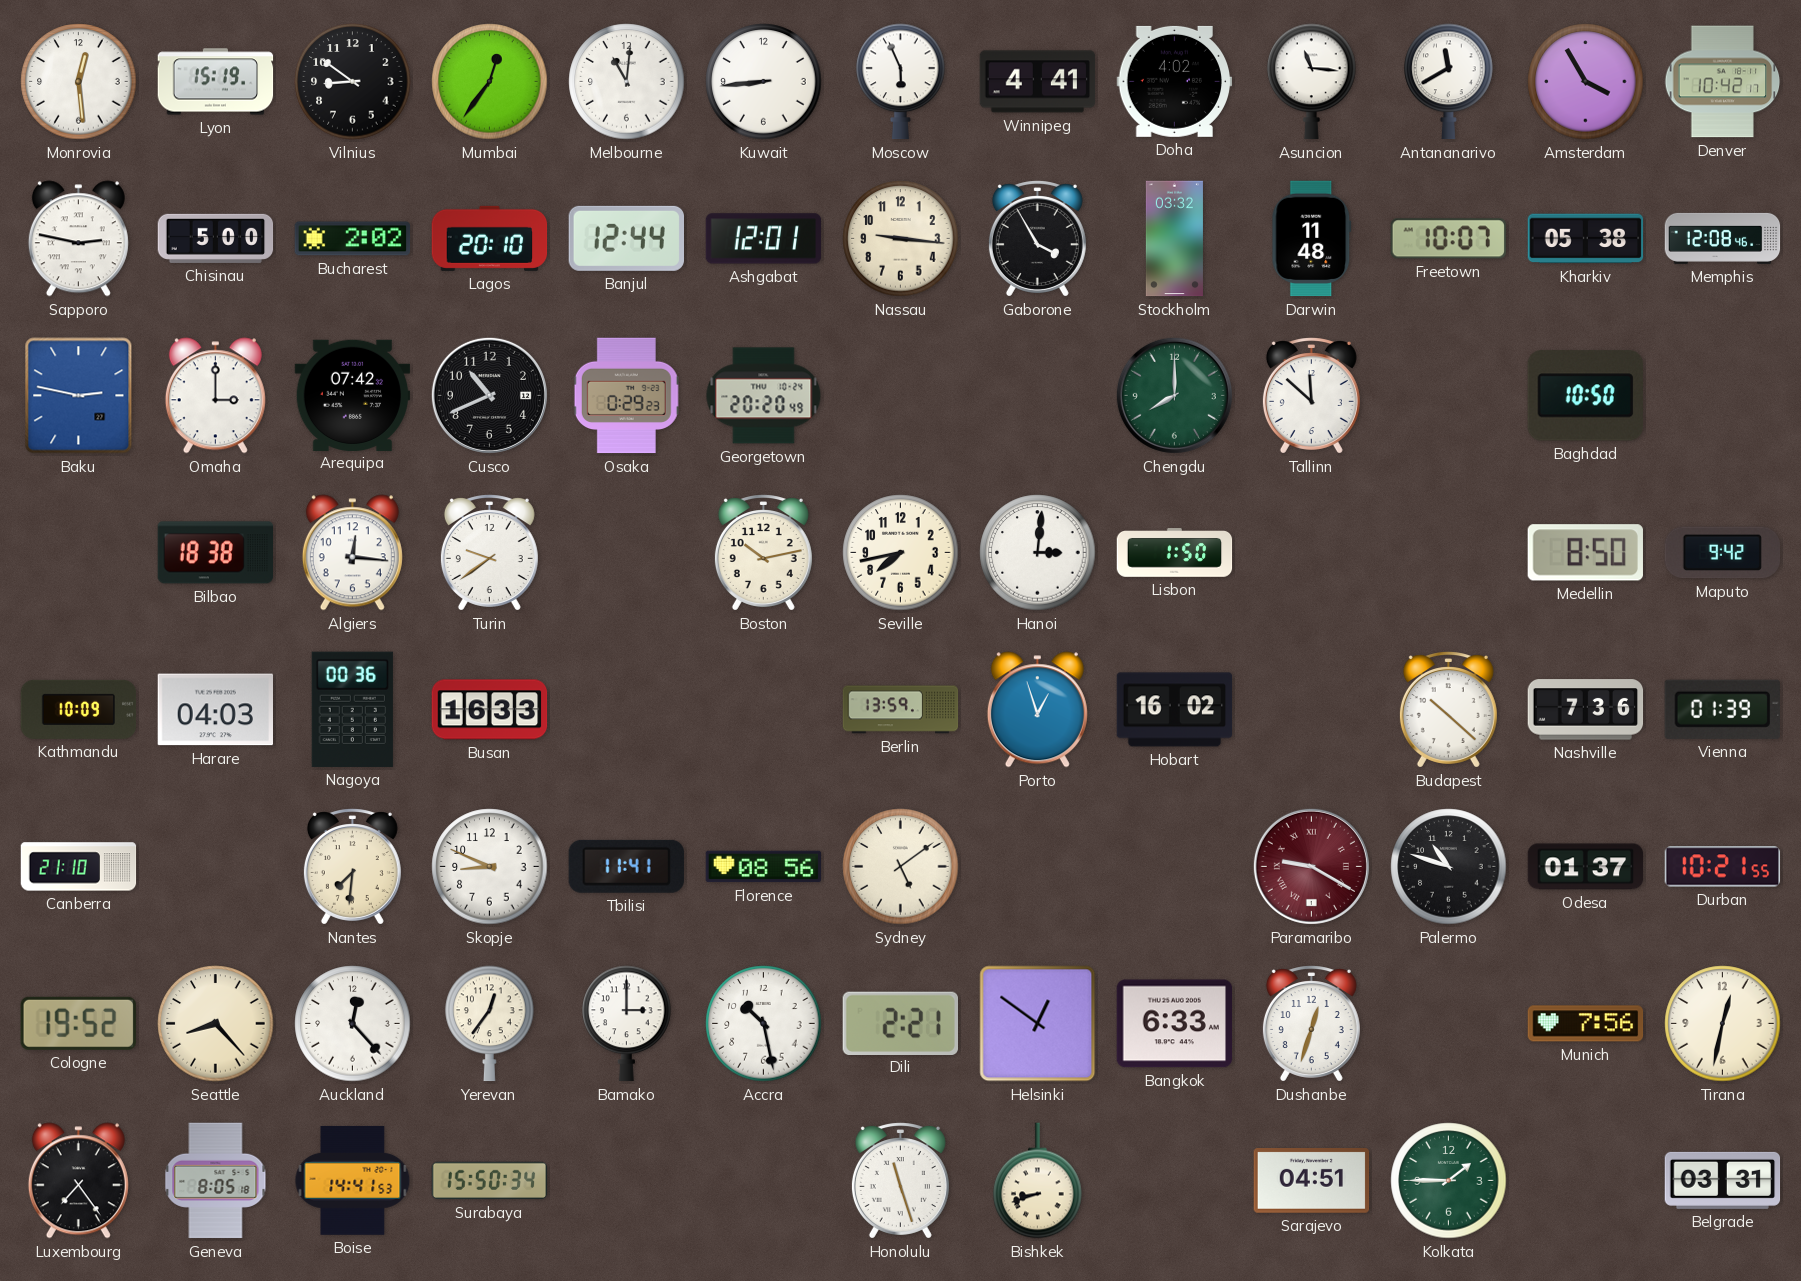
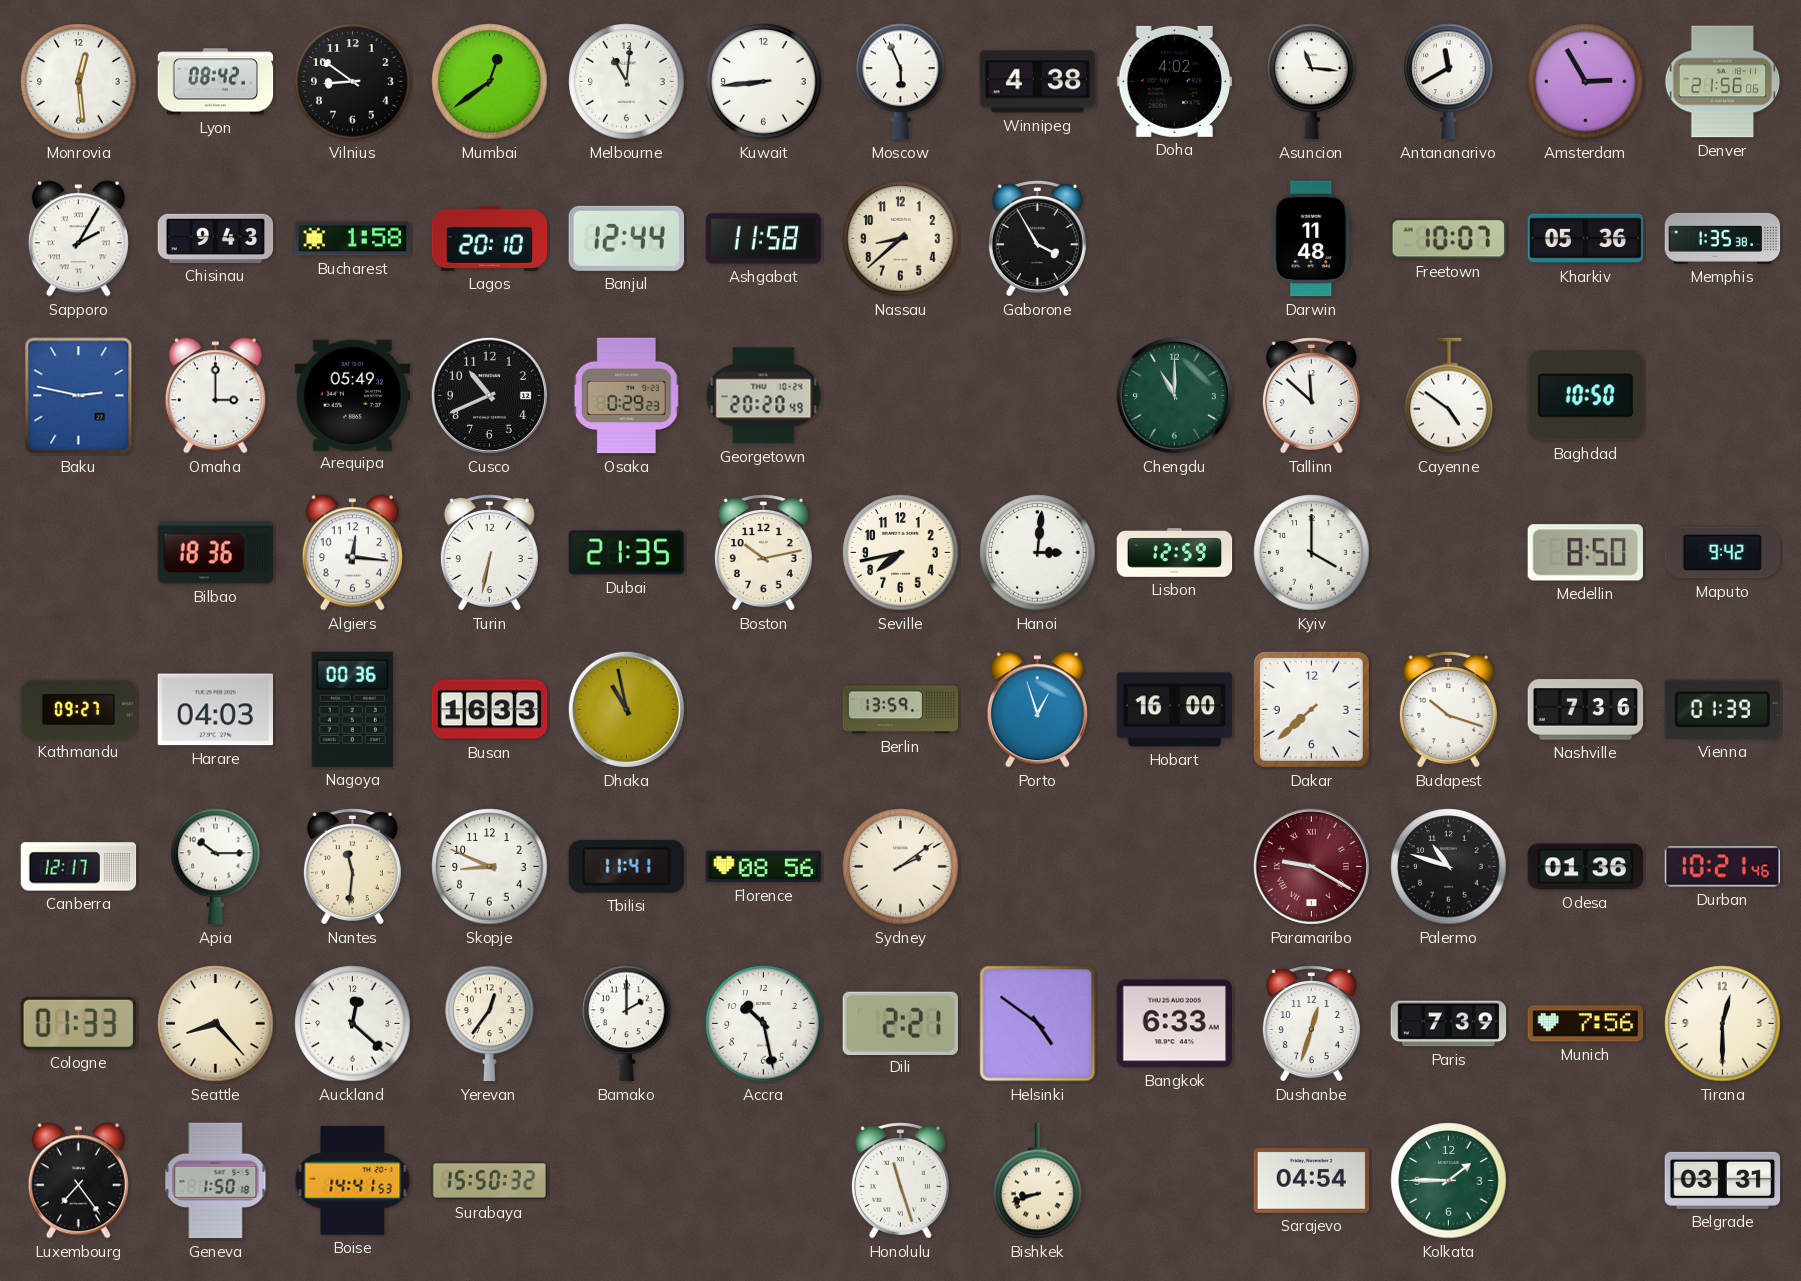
Lyon: 15:19 -> 08:42 (216, 82)
Mumbai: 12:36 -> 12:39 (490, 82)
Winnipeg: 4:41 -> 4:38 (1038, 82)
Amsterdam: 3:55 -> 2:55 (1586, 82)
Denver: 10:42 -> 21:56 (1723, 82)
Sapporo: 2:47 -> 2:05 (78, 239)
Chisinau: 5:00 -> 9:43 (216, 238)
Bucharest: 2:02 -> 1:58 (353, 239)
Ashgabat: 12:01 -> 11:58 (764, 239)
Nassau: 9:16 -> 8:38 (901, 239)
Stockholm: 03:32 -> none (1174, 239)
Kharkiv: 05:38 -> 05:36 (1586, 239)
Memphis: 12:08 -> 1:35 (1723, 238)
Arequipa: 07:42 -> 05:49 (353, 395)
Chengdu: 8:00 -> 11:00 (1174, 395)
Cayenne: none -> 4:51 (1449, 396)
Bilbao: 18:38 -> 18:36 (215, 553)
Turin: 9:39 -> 6:32 (489, 553)
Dubai: none -> 21:35 (627, 553)
Lisbon: 1:50 -> 12:59 (1175, 553)
Kyiv: none -> 4:00 (1312, 553)
Kathmandu: 10:09 -> 09:27 (79, 709)
Dhaka: none -> 10:58 (626, 709)
Hobart: 16:02 -> 16:00 (1175, 710)
Dakar: none -> 7:38 (1311, 709)
Budapest: 10:22 -> 10:18 (1448, 710)
Canberra: 21:10 -> 12:17 (79, 867)
Apia: none -> 10:15 (216, 867)
Nantes: 7:31 -> 11:31 (352, 867)
Sydney: 5:09 -> 2:09 (901, 867)
Odesa: 01:37 -> 01:36 (1586, 867)
Durban: 10:21:55 -> 10:21:46 (1723, 867)
Cologne: 19:52 -> 01:33 (78, 1023)
Auckland: 12:23 -> 12:22 (353, 1024)
Bamako: 3:00 -> 2:00 (627, 1024)
Helsinki: 12:51 -> 4:51 (1038, 1024)
Paris: none -> 7:39 (1449, 1024)
Tirana: 12:32 -> 12:30 (1723, 1024)
Geneva: 8:05 -> 1:50 (216, 1181)
Surabaya: 15:50:34 -> 15:50:32 (490, 1181)
Sarajevo: 04:51 -> 04:54 (1312, 1181)
